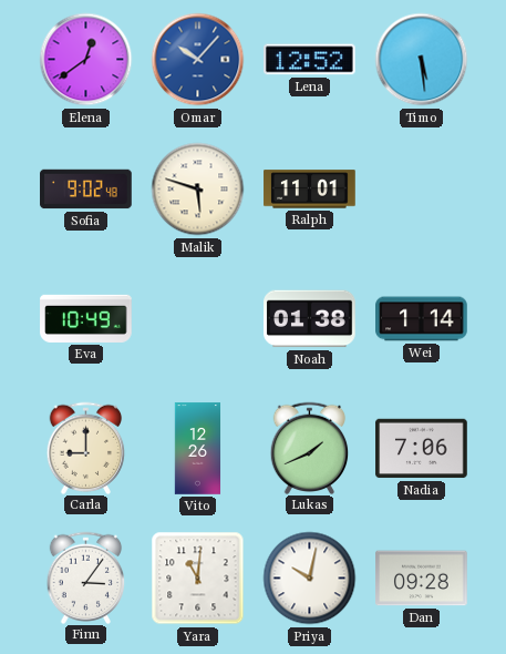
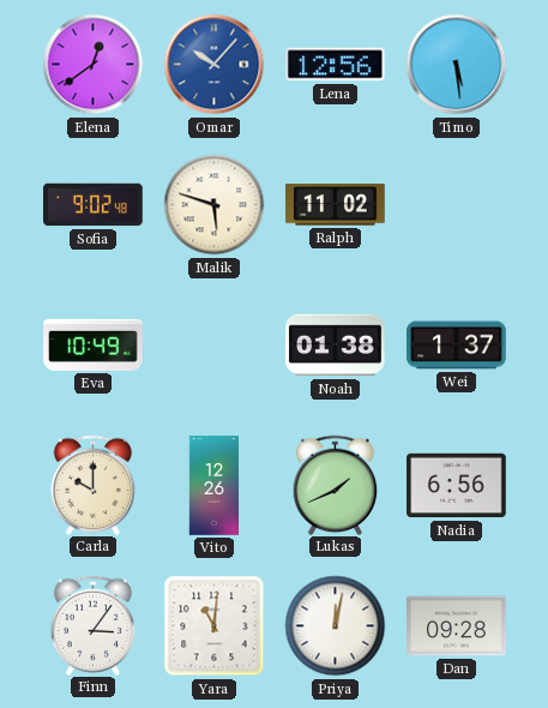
Lena: 12:52 -> 12:56 (336, 65)
Ralph: 11:01 -> 11:02 (336, 205)
Wei: 1:14 -> 1:37 (457, 346)
Carla: 9:00 -> 10:00 (94, 485)
Nadia: 7:06 -> 6:56 (457, 486)
Priya: 10:02 -> 12:02 (336, 626)
